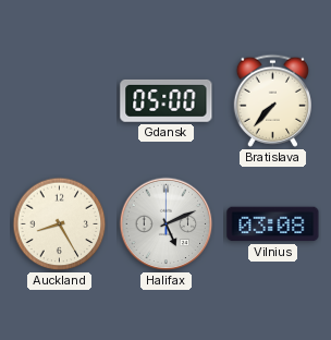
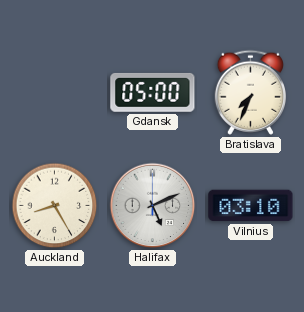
Bratislava: 7:37 -> 7:34 (250, 92)
Vilnius: 03:08 -> 03:10 (251, 206)
